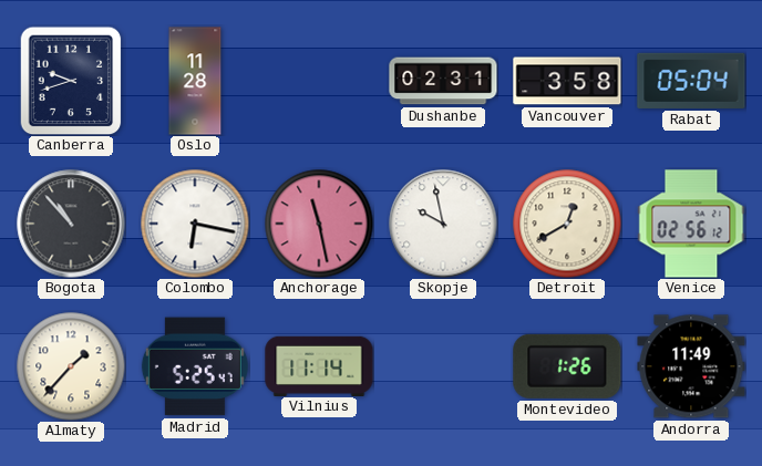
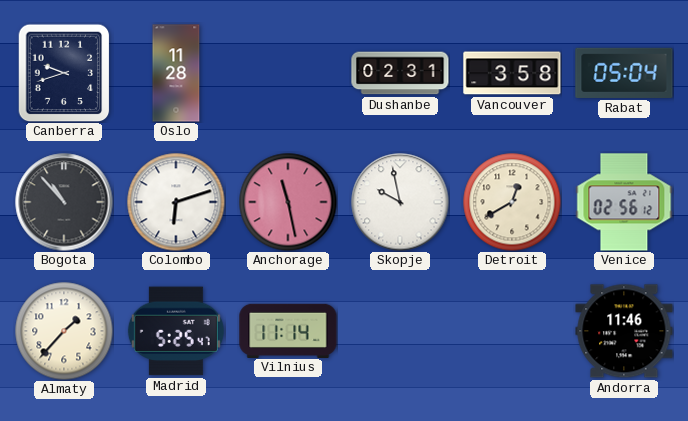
Colombo: 6:17 -> 6:12 (176, 202)
Montevideo: 1:26 -> none (567, 366)
Andorra: 11:49 -> 11:46 (624, 331)
